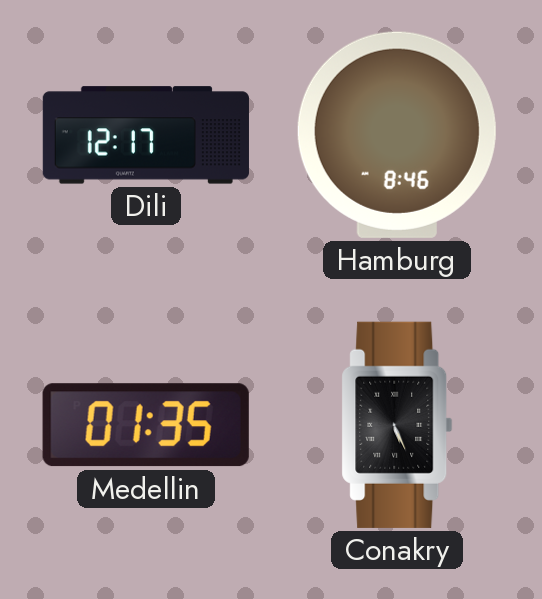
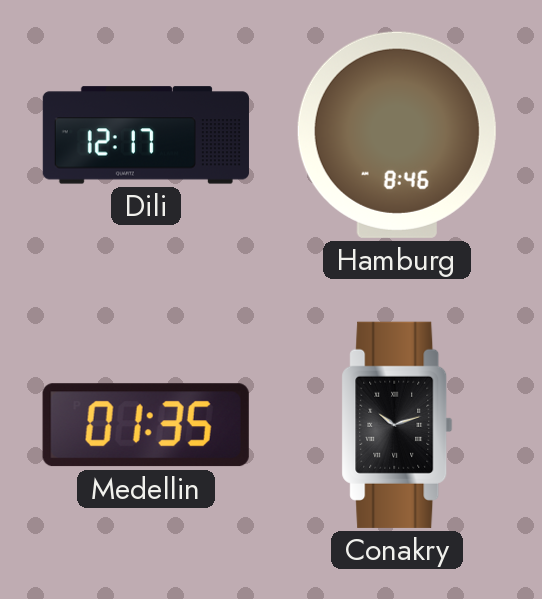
Conakry: 5:26 -> 10:12 (397, 425)
